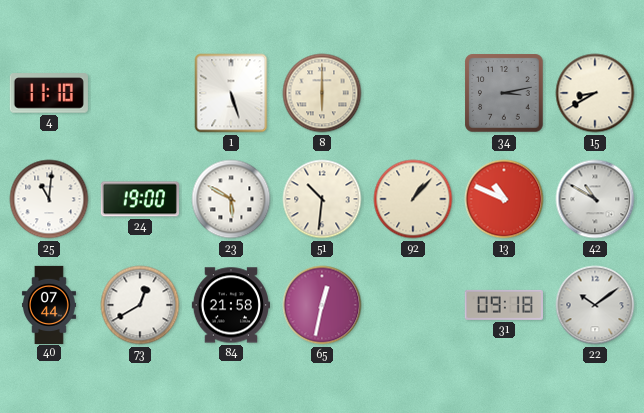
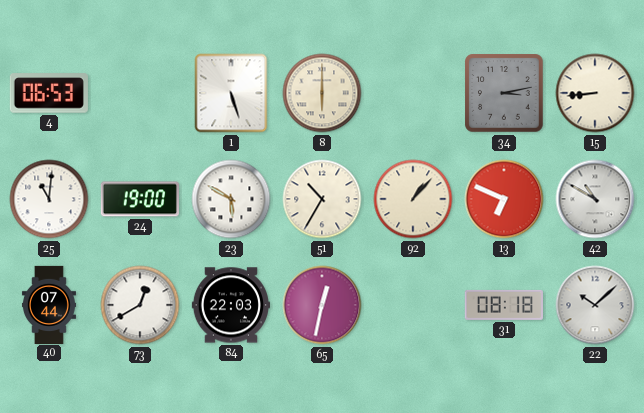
4: 11:10 -> 06:53 (49, 93)
15: 8:40 -> 8:44 (595, 93)
51: 10:31 -> 10:35 (322, 199)
13: 10:49 -> 6:49 (504, 199)
84: 21:58 -> 22:03 (231, 305)
31: 09:18 -> 08:18 (504, 305)
22: 10:09 -> 10:08 (595, 305)
